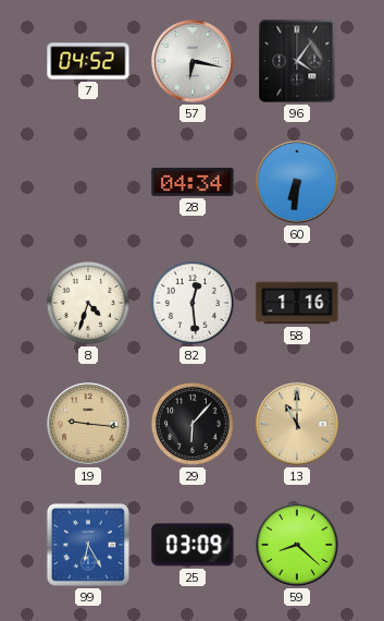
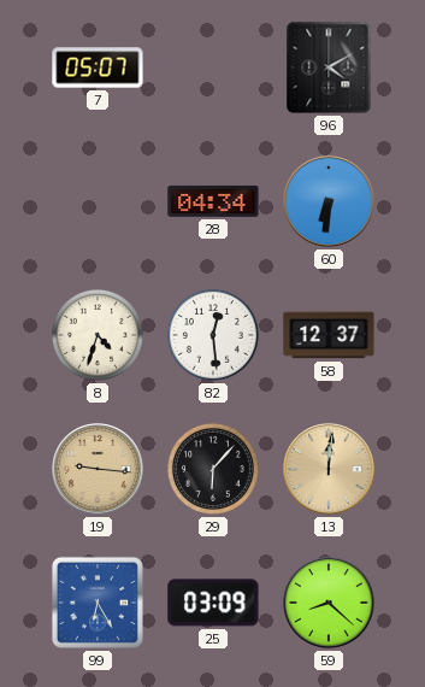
7: 04:52 -> 05:07 (98, 67)
57: 6:17 -> none (193, 61)
96: 4:06 -> 4:10 (329, 67)
58: 1:16 -> 12:37 (329, 335)
13: 11:00 -> 12:01 (329, 469)
